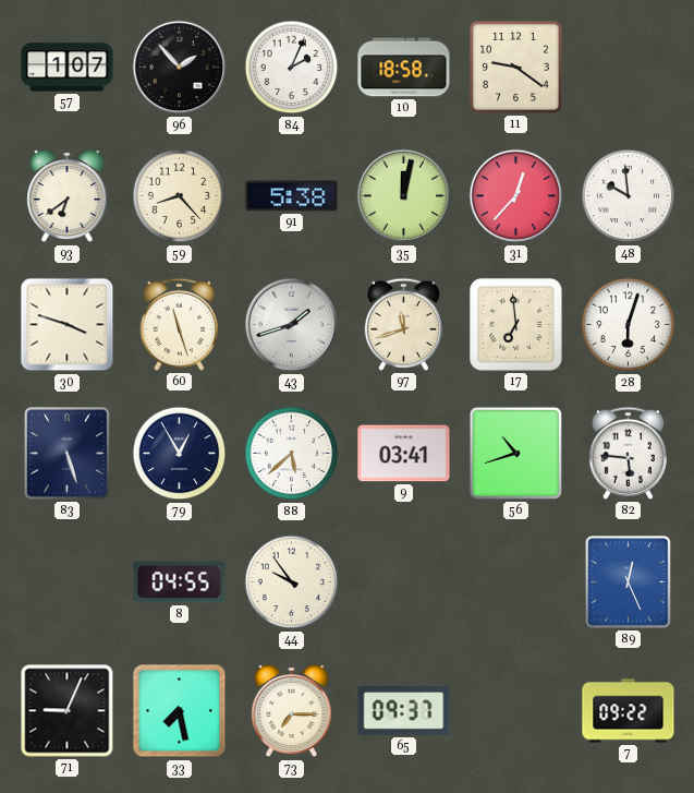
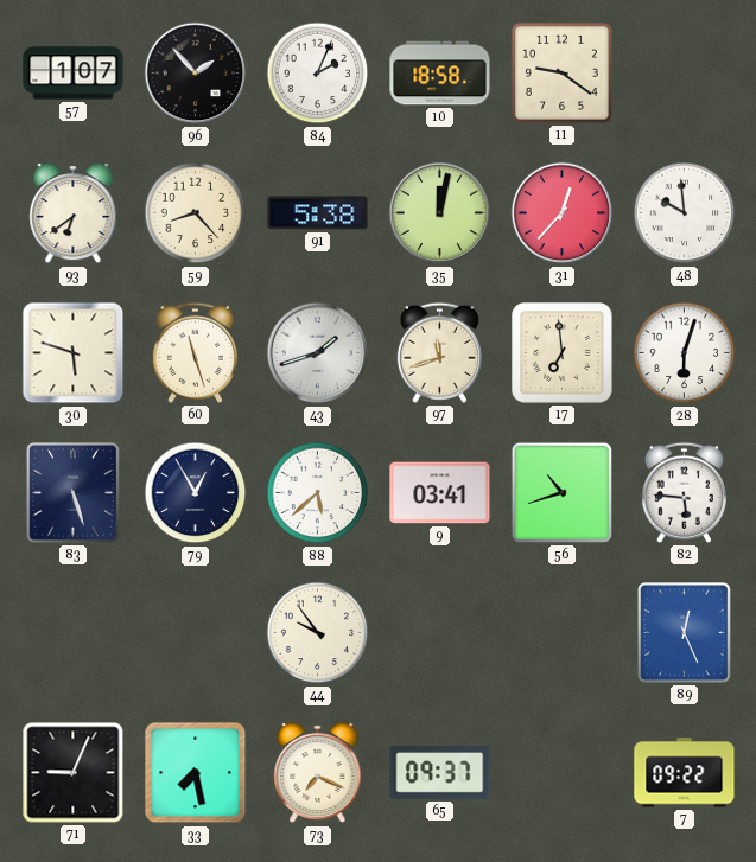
30: 3:48 -> 5:48 (74, 353)
8: 04:55 -> none (180, 582)
73: 7:15 -> 7:19 (318, 773)
